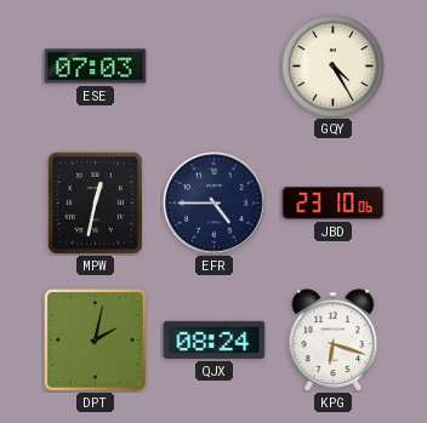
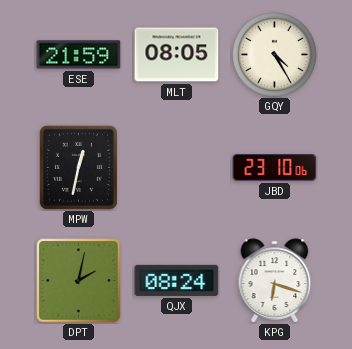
ESE: 07:03 -> 21:59 (79, 55)
MLT: none -> 08:05 (177, 55)
EFR: 4:45 -> none (215, 204)
